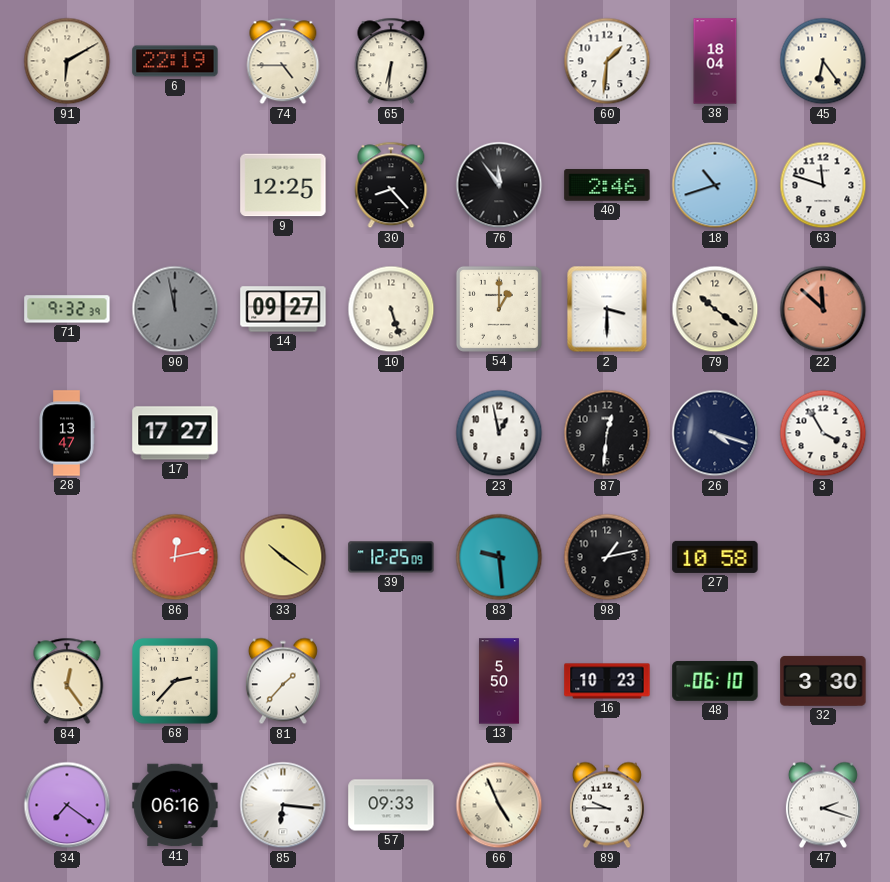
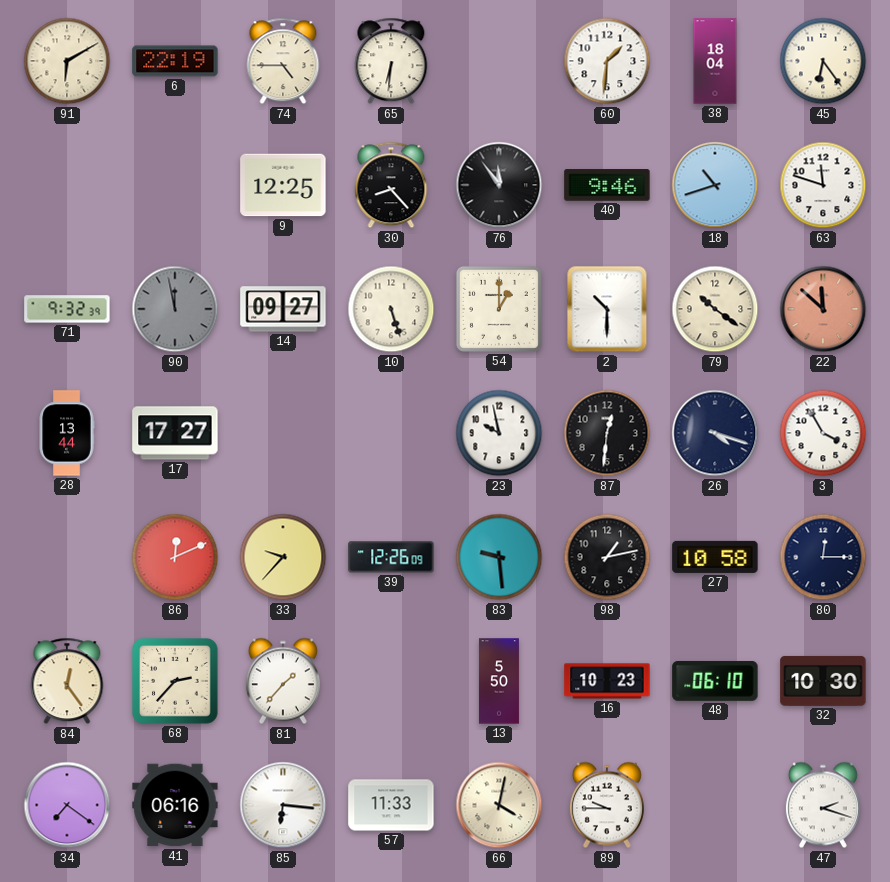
40: 2:46 -> 9:46 (607, 185)
2: 3:30 -> 10:30 (607, 309)
28: 13:47 -> 13:44 (67, 433)
23: 12:58 -> 9:58 (499, 433)
86: 12:13 -> 12:11 (175, 557)
33: 10:21 -> 9:37 (283, 557)
39: 12:25 -> 12:26 (391, 557)
80: none -> 12:15 (823, 557)
32: 3:30 -> 10:30 (823, 681)
57: 09:33 -> 11:33 (391, 805)
66: 4:56 -> 4:02 (499, 805)
